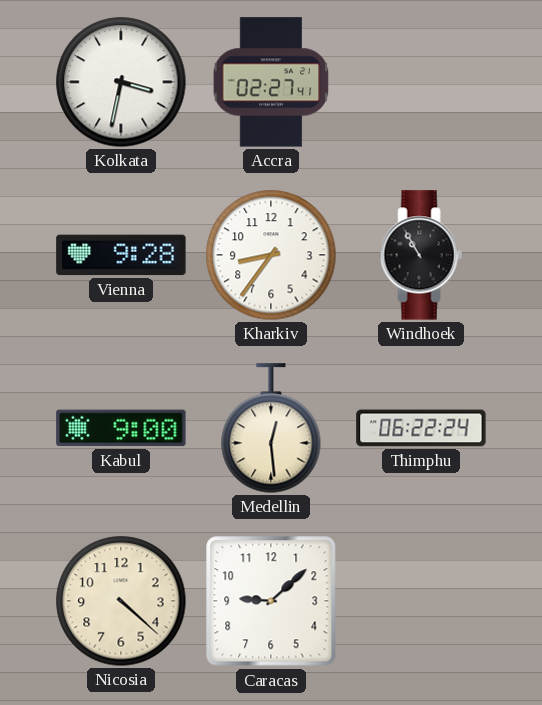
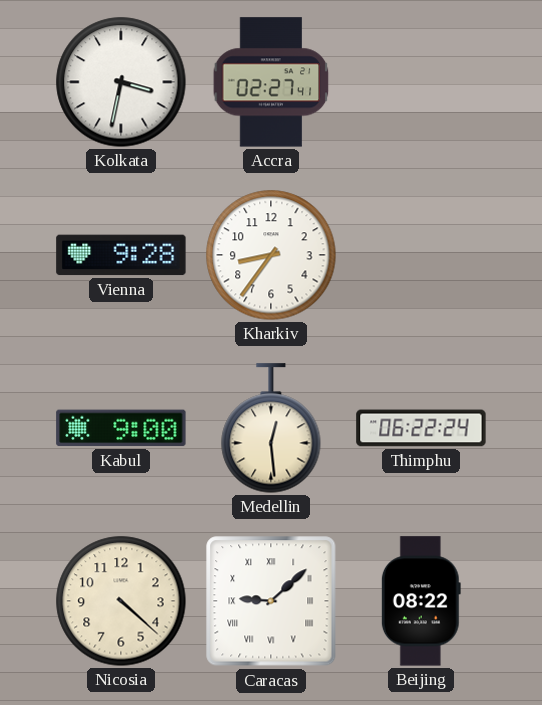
Windhoek: 10:55 -> none (421, 255)
Caracas numerals: Arabic -> Roman (271, 601)
Beijing: none -> 08:22 (421, 601)
